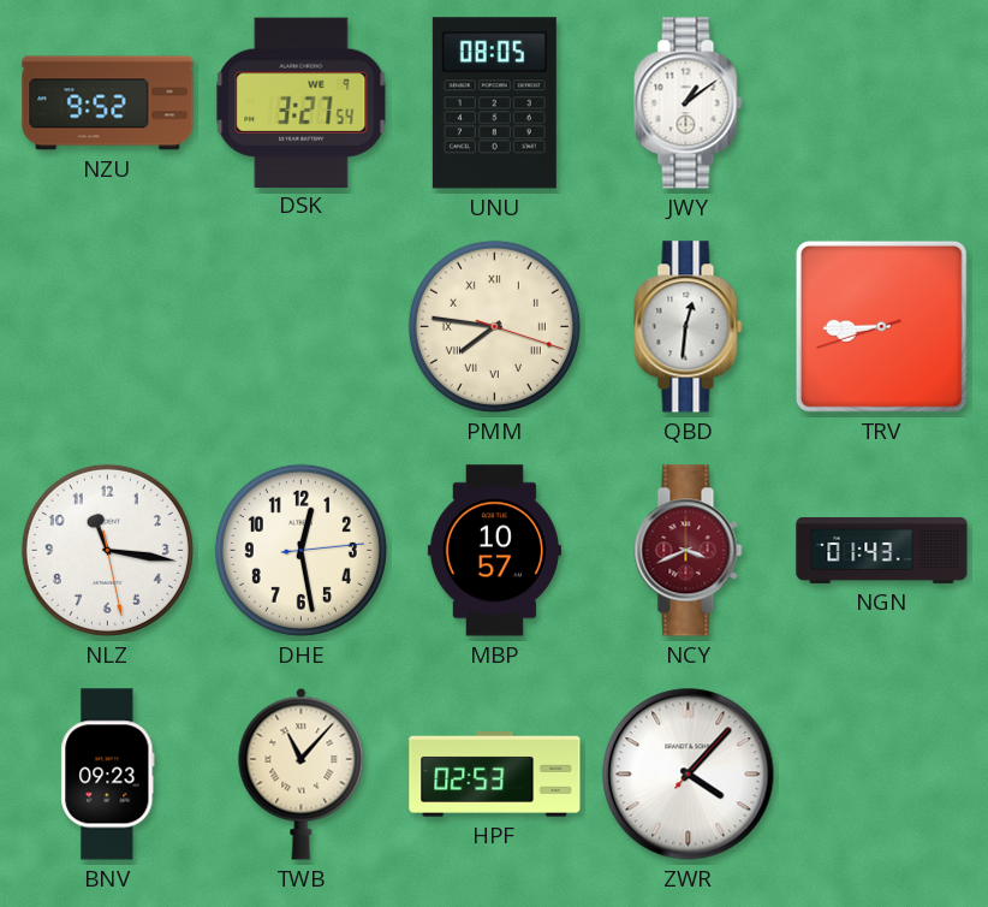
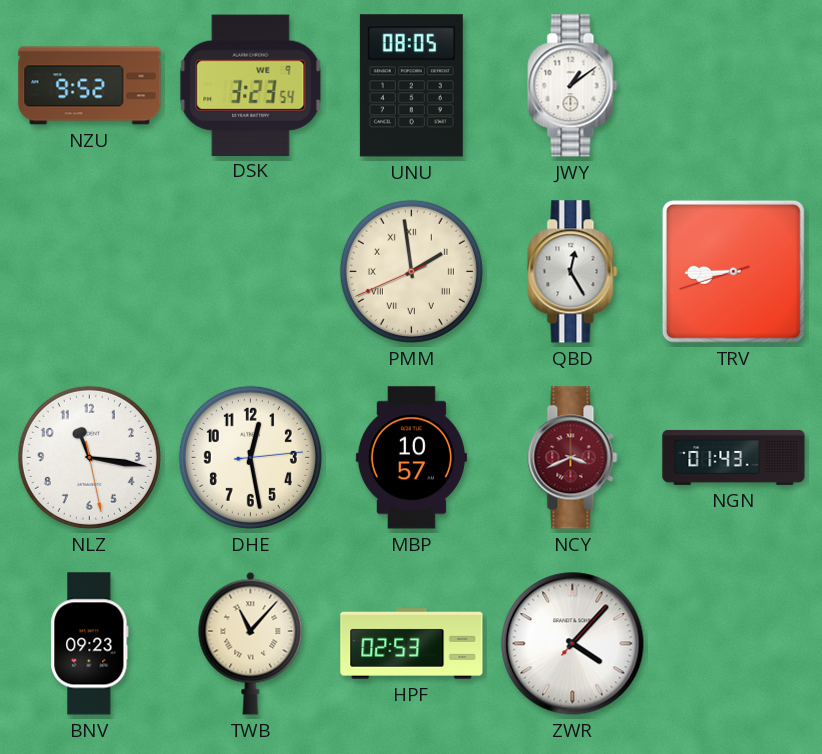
DSK: 3:27 -> 3:23 (251, 85)
PMM: 7:46 -> 1:58 (411, 271)
QBD: 12:31 -> 12:25 (573, 272)
